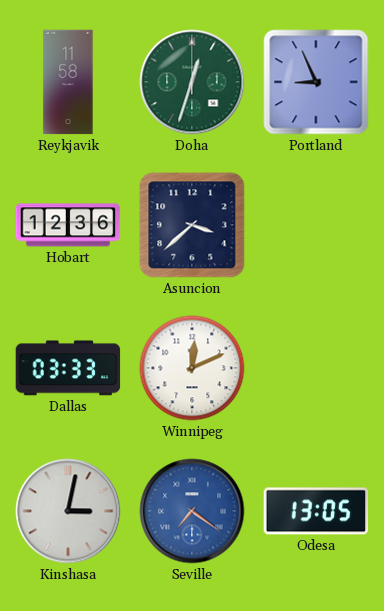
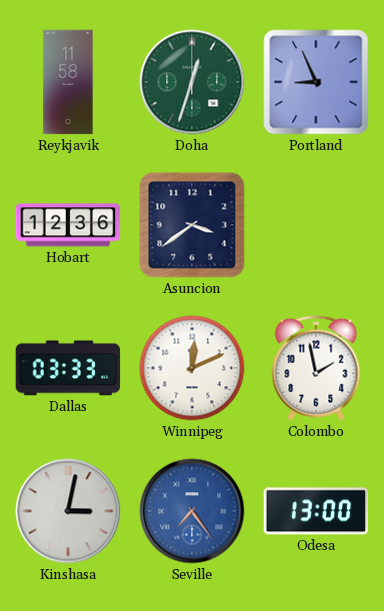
Asuncion: 3:38 -> 3:39 (192, 225)
Colombo: none -> 1:58 (316, 368)
Seville: 7:21 -> 7:24 (192, 511)
Odesa: 13:05 -> 13:00 (316, 511)
